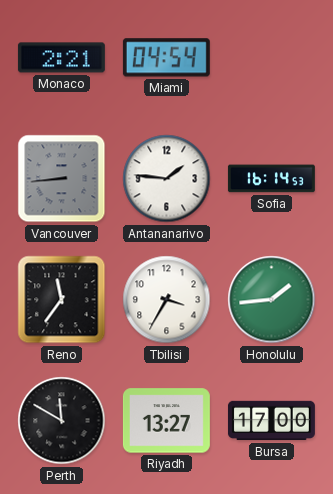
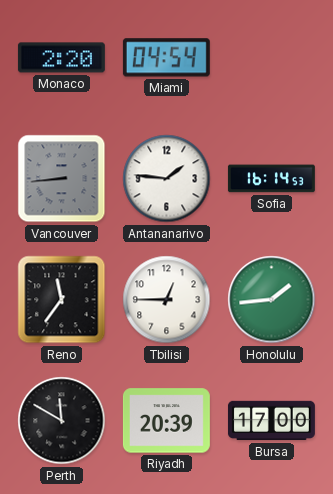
Monaco: 2:21 -> 2:20 (61, 58)
Tbilisi: 3:35 -> 12:45 (167, 300)
Riyadh: 13:27 -> 20:39 (166, 421)
